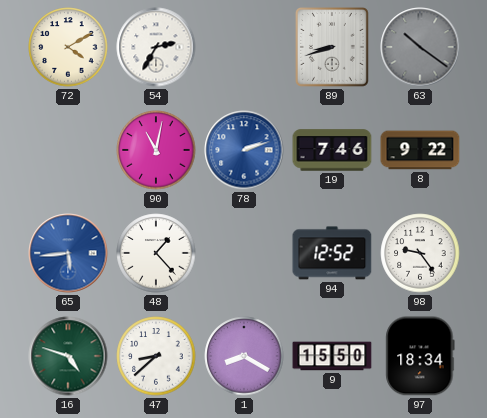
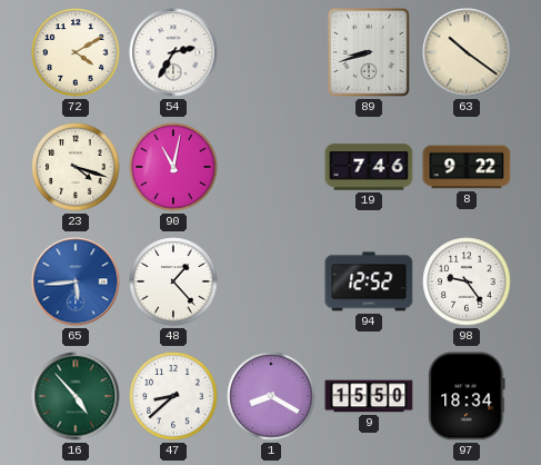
63 dial: grey -> cream (467, 52)
23: none -> 4:18 (76, 167)
78: 2:12 -> none (244, 150)
16: 4:48 -> 4:53 (76, 396)
